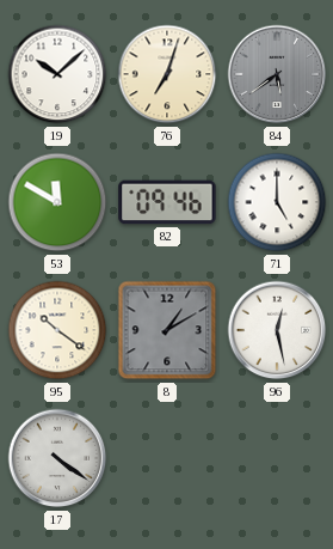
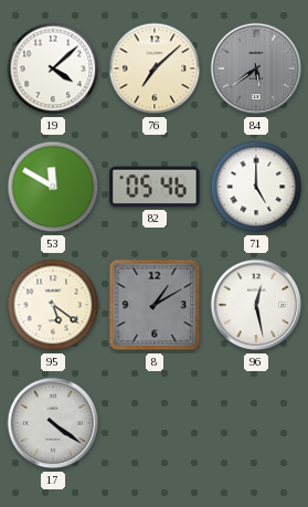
19: 10:08 -> 4:08 (53, 68)
76: 7:03 -> 7:08 (155, 68)
82: 09:46 -> 05:46 (155, 187)
95: 10:21 -> 5:21 (53, 305)
